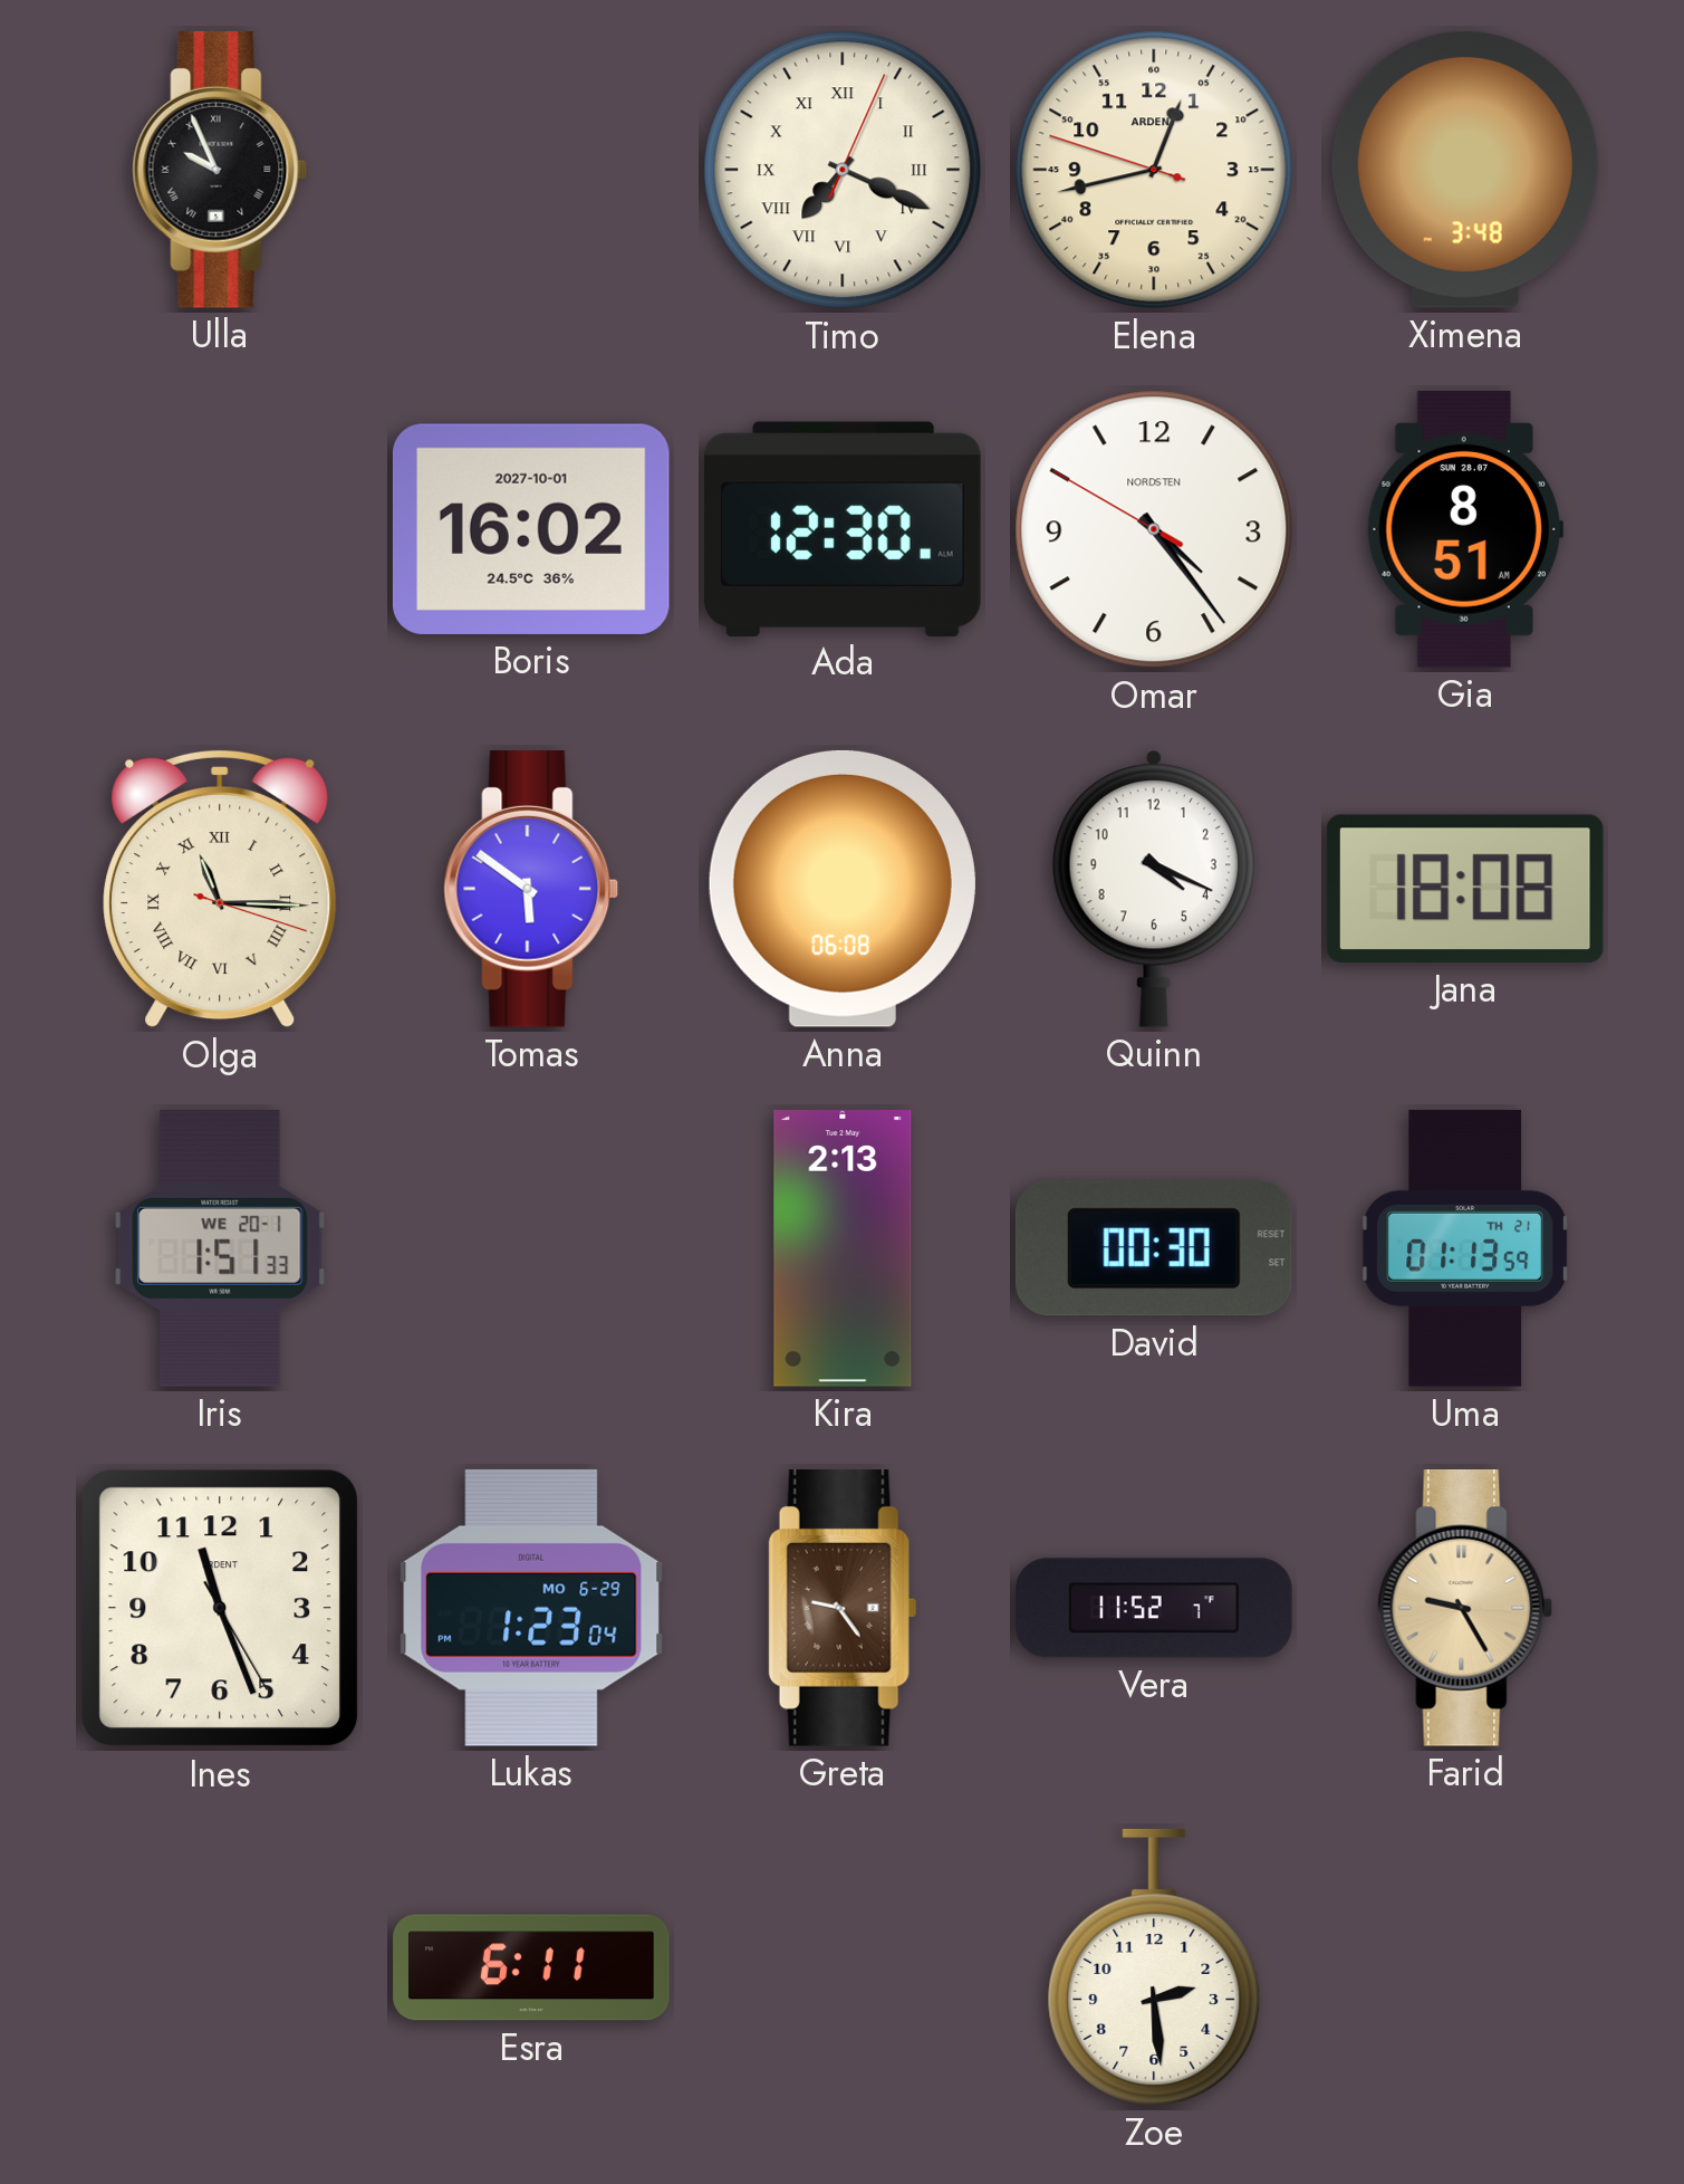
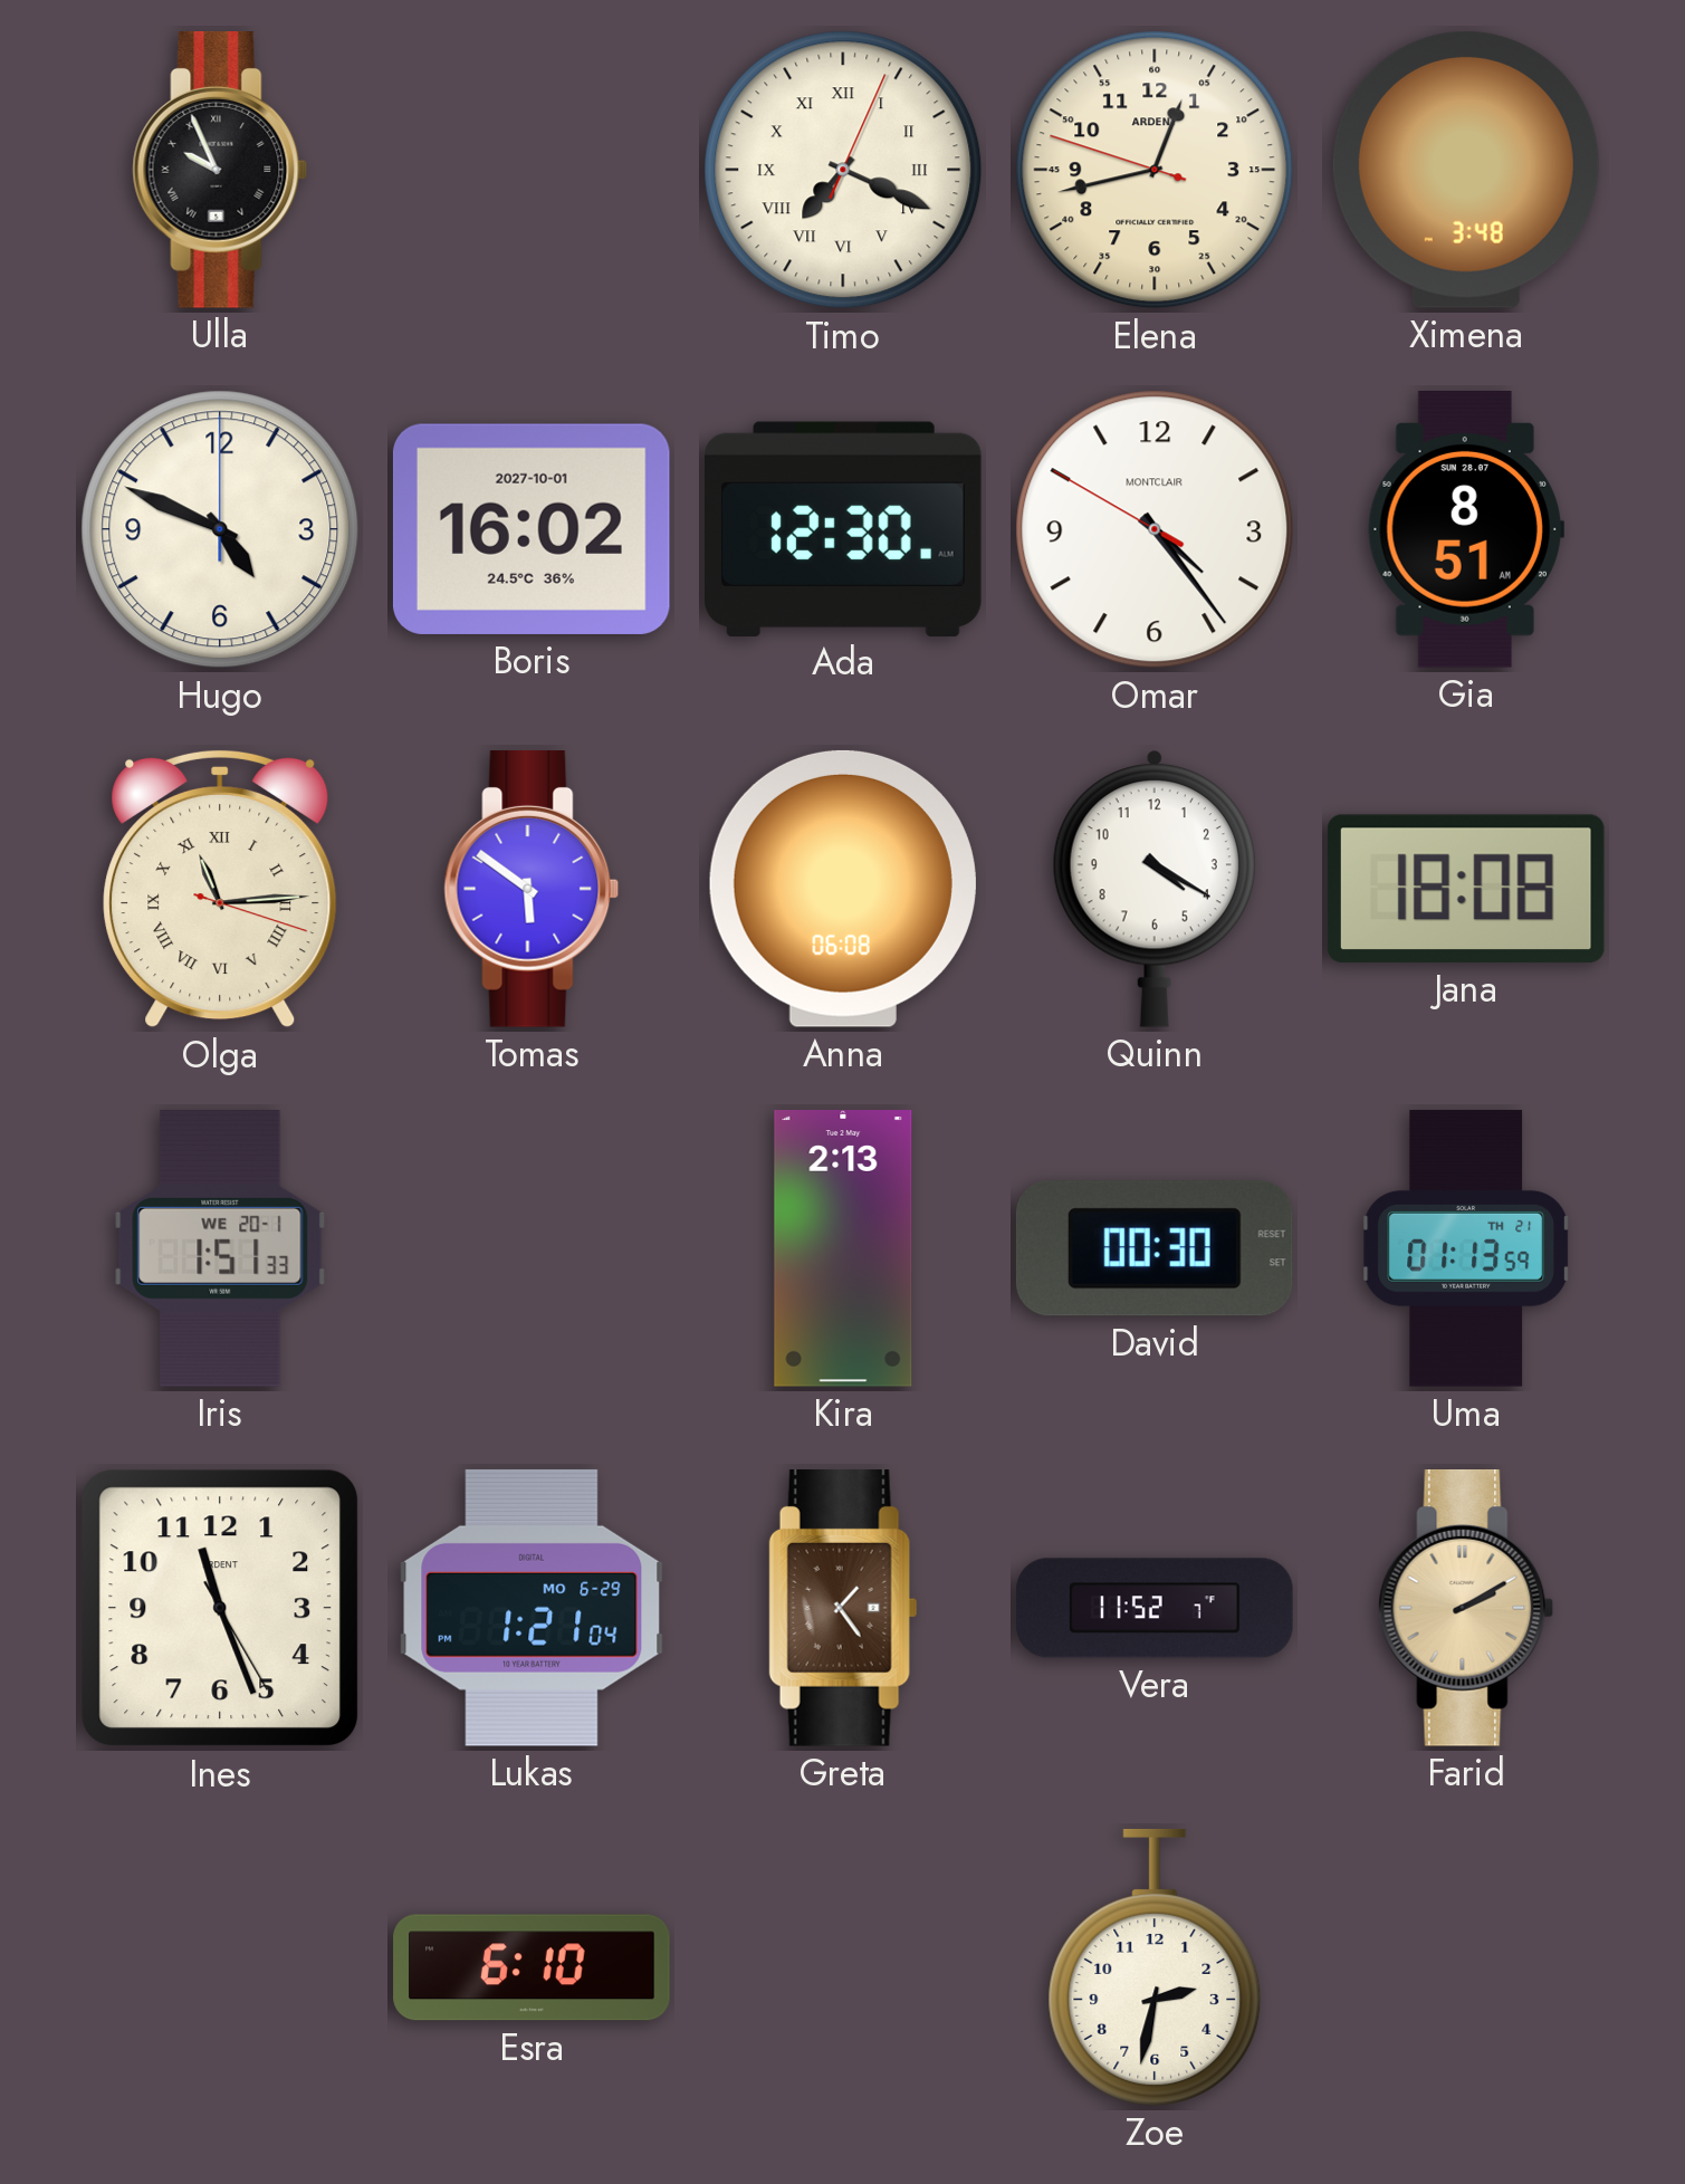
Hugo: none -> 4:49 (220, 529)
Omar brand: NORDSTEN -> MONTCLAIR (1155, 529)
Olga: 11:15 -> 11:14 (220, 889)
Quinn: 4:19 -> 4:20 (1155, 889)
Lukas: 1:23 -> 1:21 (532, 1608)
Greta: 9:24 -> 1:24 (843, 1609)
Farid: 9:25 -> 2:10 (1466, 1609)
Esra: 6:11 -> 6:10 (532, 1967)
Zoe: 2:29 -> 2:32 (1155, 1967)
